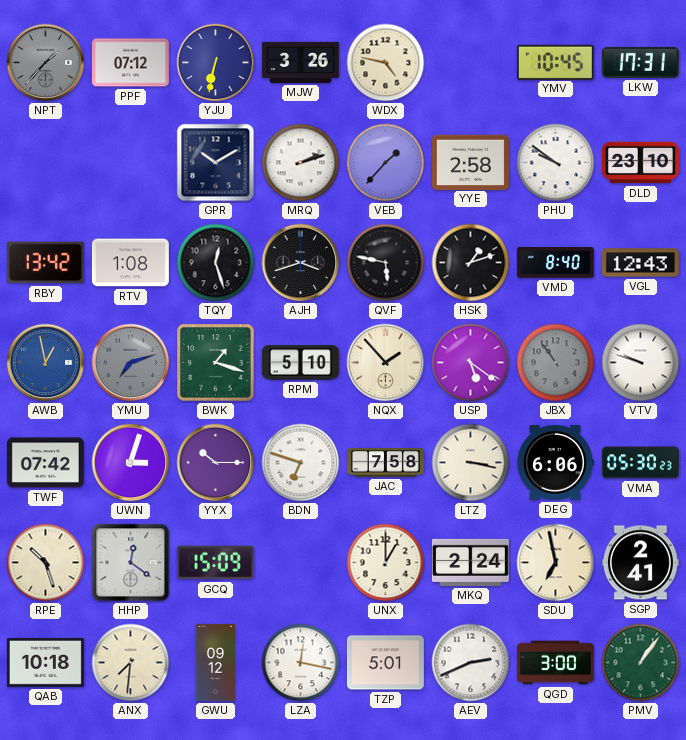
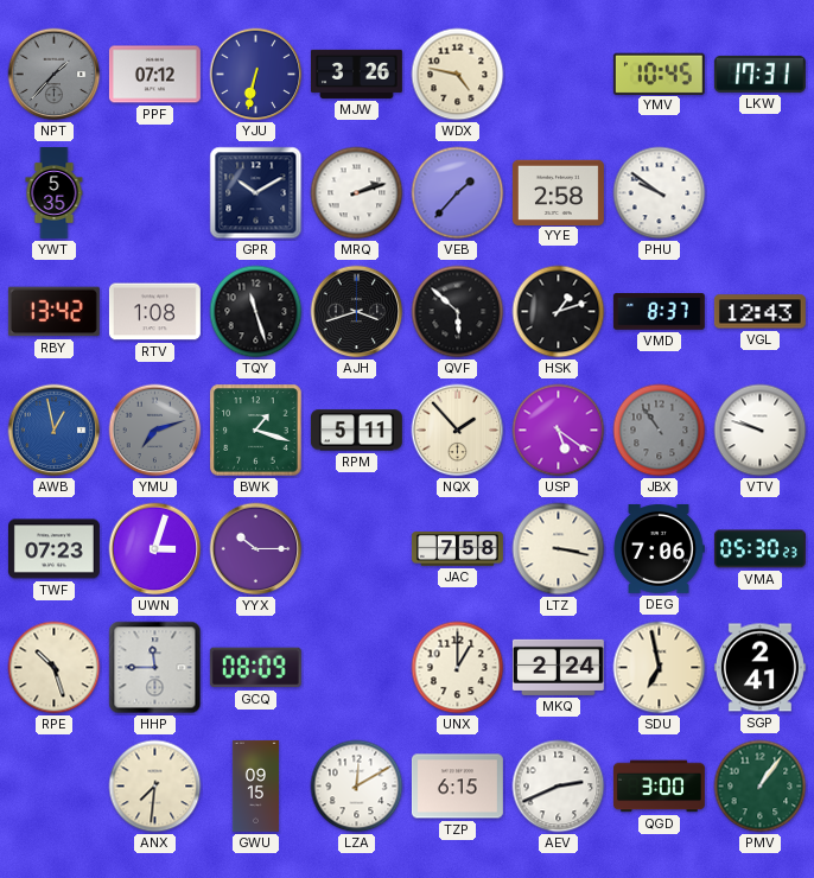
YWT: none -> 5:35 (55, 193)
DLD: 23:10 -> none (640, 163)
TQY: 12:27 -> 11:27 (256, 312)
QVF: 5:47 -> 5:52 (458, 312)
VMD: 8:40 -> 8:37 (659, 312)
RPM: 5:10 -> 5:11 (356, 431)
TWF: 07:42 -> 07:23 (53, 549)
BDN: 6:48 -> none (301, 463)
DEG: 6:06 -> 7:06 (659, 549)
HHP: 12:21 -> 11:45 (155, 668)
GCQ: 15:09 -> 08:09 (255, 668)
QAB: 10:18 -> none (45, 662)
GWU: 09:12 -> 09:15 (255, 787)
LZA: 12:17 -> 12:10 (357, 787)
TZP: 5:01 -> 6:15 (457, 787)
